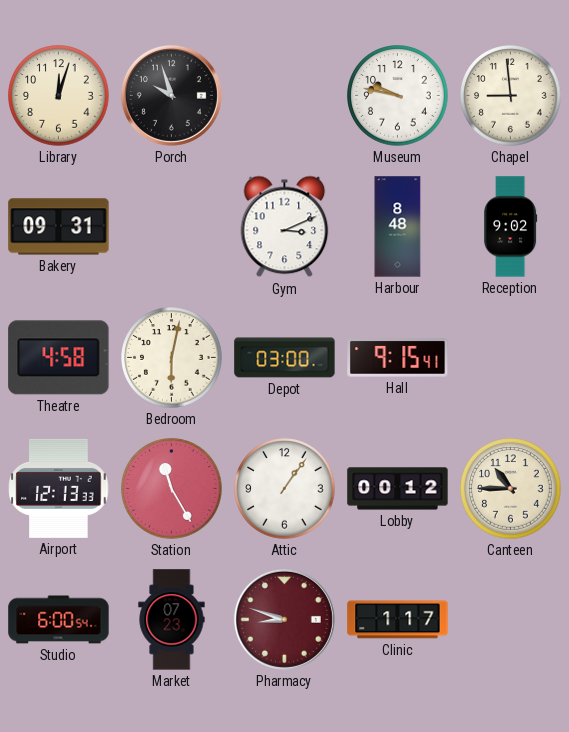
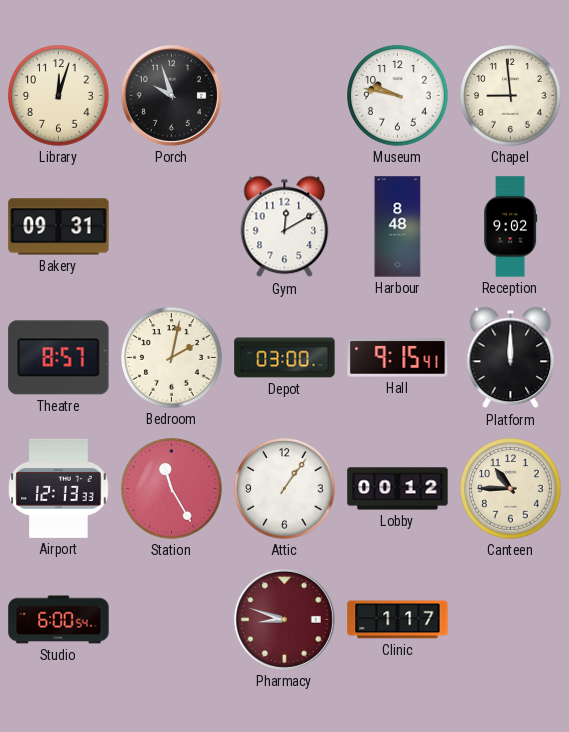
Gym: 3:11 -> 12:10 (285, 227)
Theatre: 4:58 -> 8:57 (59, 358)
Bedroom: 6:02 -> 2:02 (172, 358)
Platform: none -> 12:00 (511, 358)
Market: 07:23 -> none (172, 620)
